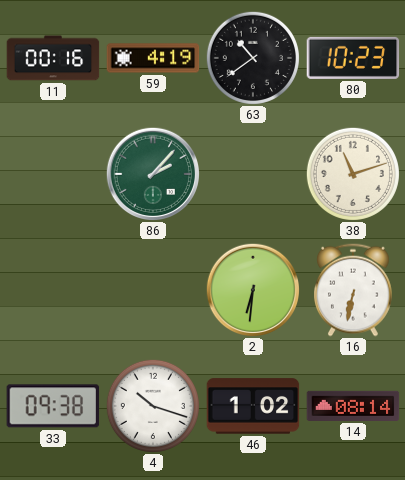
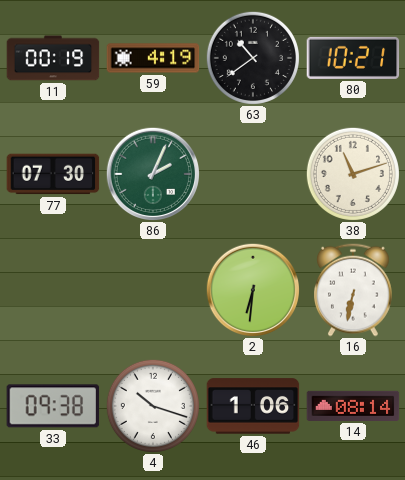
11: 00:16 -> 00:19 (53, 58)
80: 10:23 -> 10:21 (353, 58)
77: none -> 07:30 (53, 174)
86: 2:07 -> 2:04 (152, 173)
46: 1:02 -> 1:06 (253, 406)
